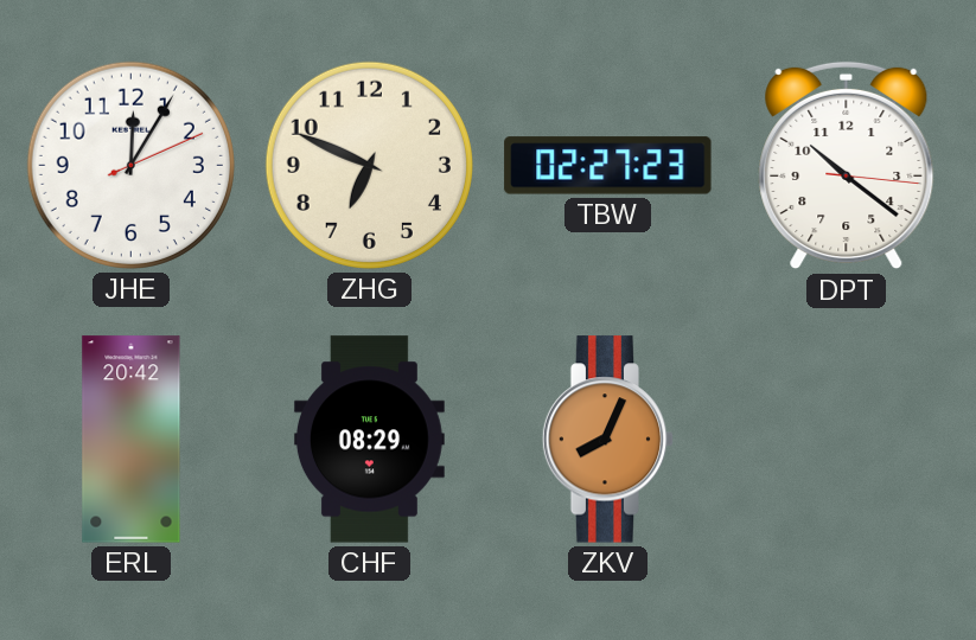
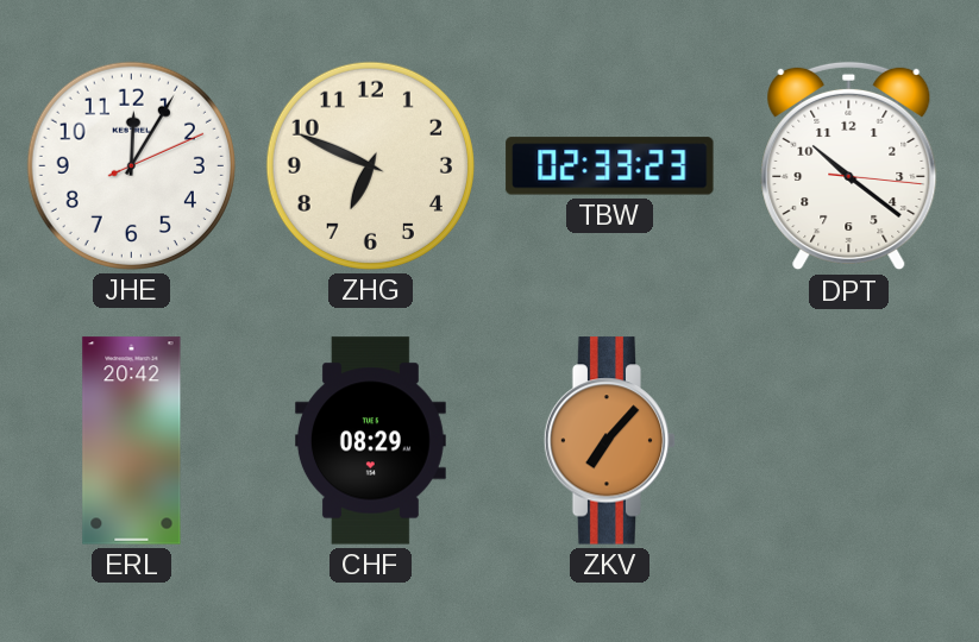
TBW: 02:27 -> 02:33 (610, 166)
ZKV: 8:04 -> 7:07 (610, 441)
